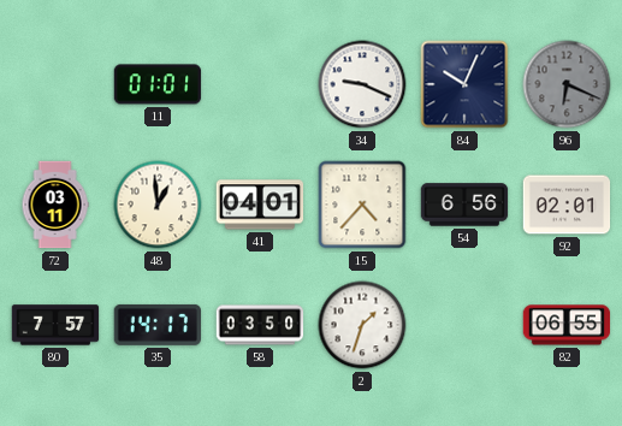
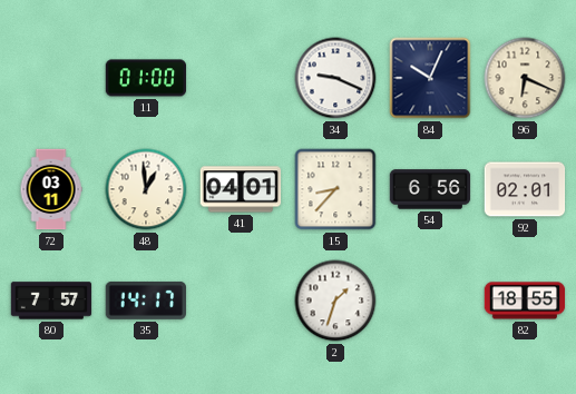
11: 01:01 -> 01:00 (146, 78)
96 dial: grey -> cream (525, 78)
15: 4:37 -> 8:37 (335, 189)
58: 03:50 -> none (260, 325)
82: 06:55 -> 18:55 (525, 301)
